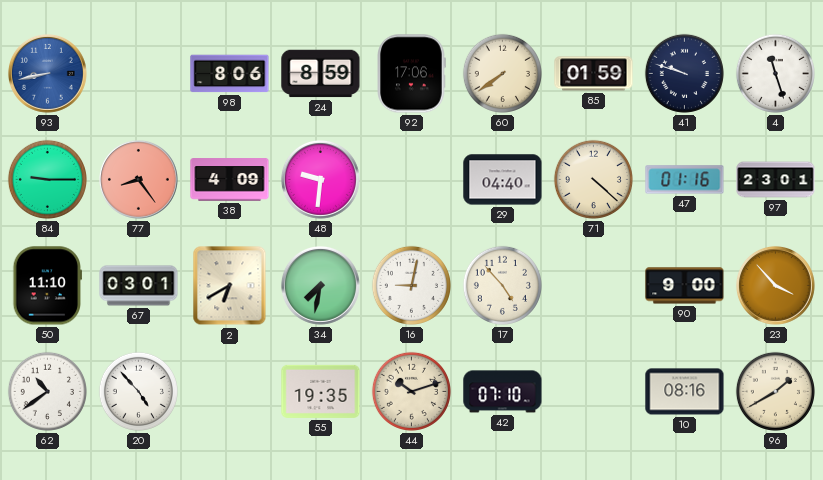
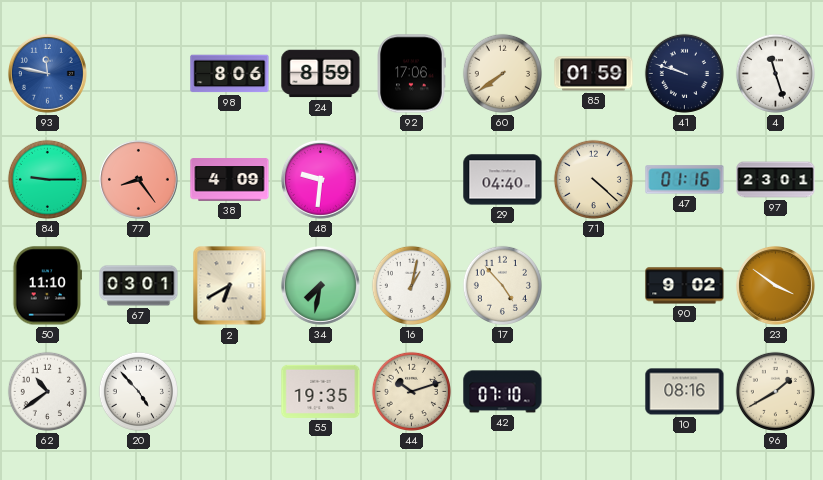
93: 8:43 -> 11:47 (48, 74)
16: 9:02 -> 1:02 (411, 285)
90: 9:00 -> 9:02 (685, 286)
23: 3:53 -> 3:51 (776, 286)
